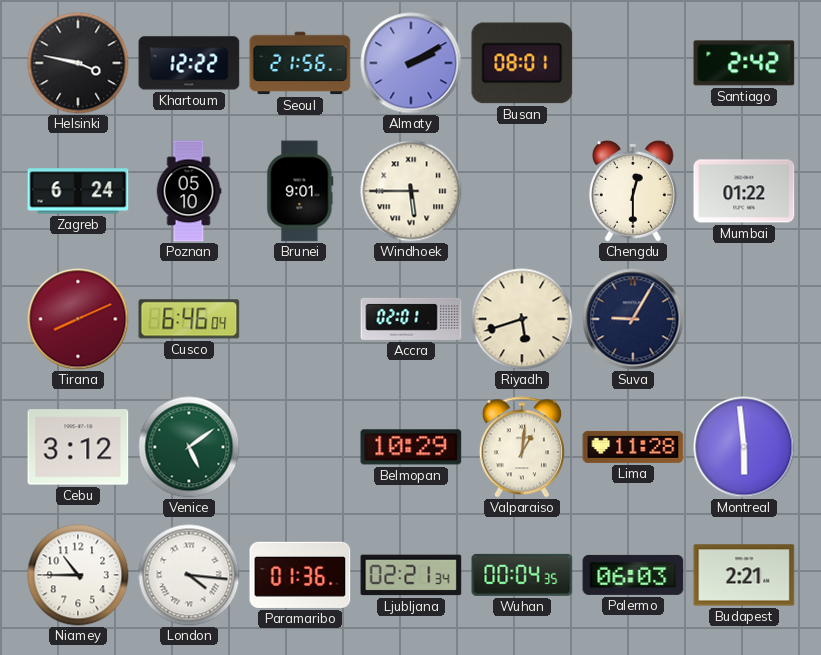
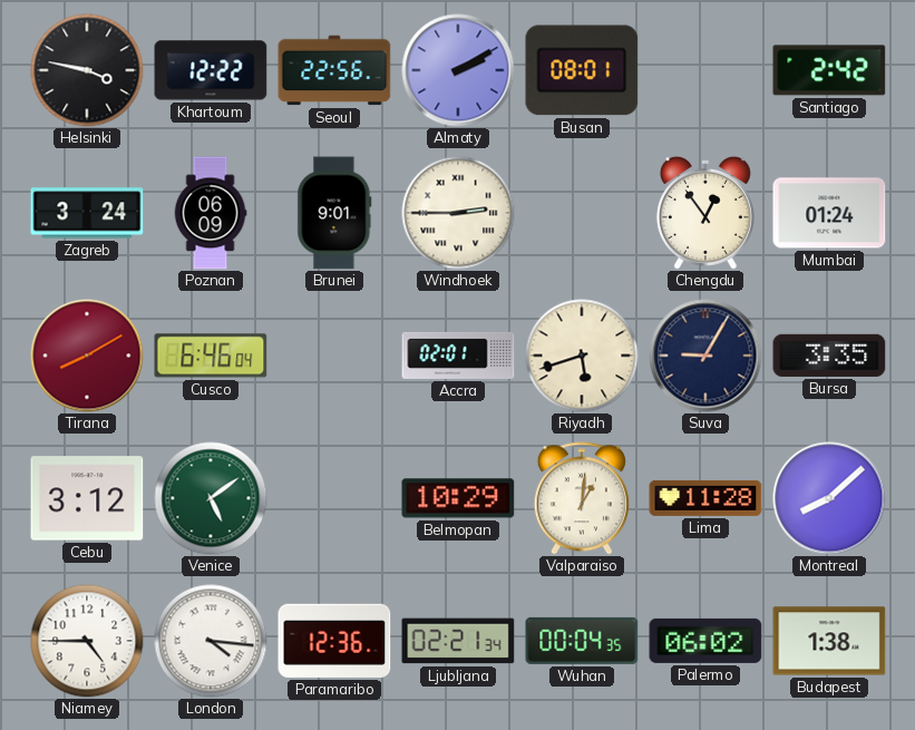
Seoul: 21:56 -> 22:56 (334, 70)
Zagreb: 6:24 -> 3:24 (87, 213)
Poznan: 05:10 -> 06:09 (211, 213)
Windhoek: 5:45 -> 2:45 (458, 213)
Chengdu: 12:30 -> 12:54 (705, 213)
Mumbai: 01:22 -> 01:24 (829, 213)
Tirana: 8:11 -> 8:10 (87, 356)
Bursa: none -> 3:35 (829, 356)
Montreal: 5:59 -> 8:08 (829, 498)
Niamey: 10:45 -> 4:45 (87, 641)
Paramaribo: 01:36 -> 12:36 (334, 641)
Palermo: 06:03 -> 06:02 (705, 641)
Budapest: 2:21 -> 1:38 (829, 641)
